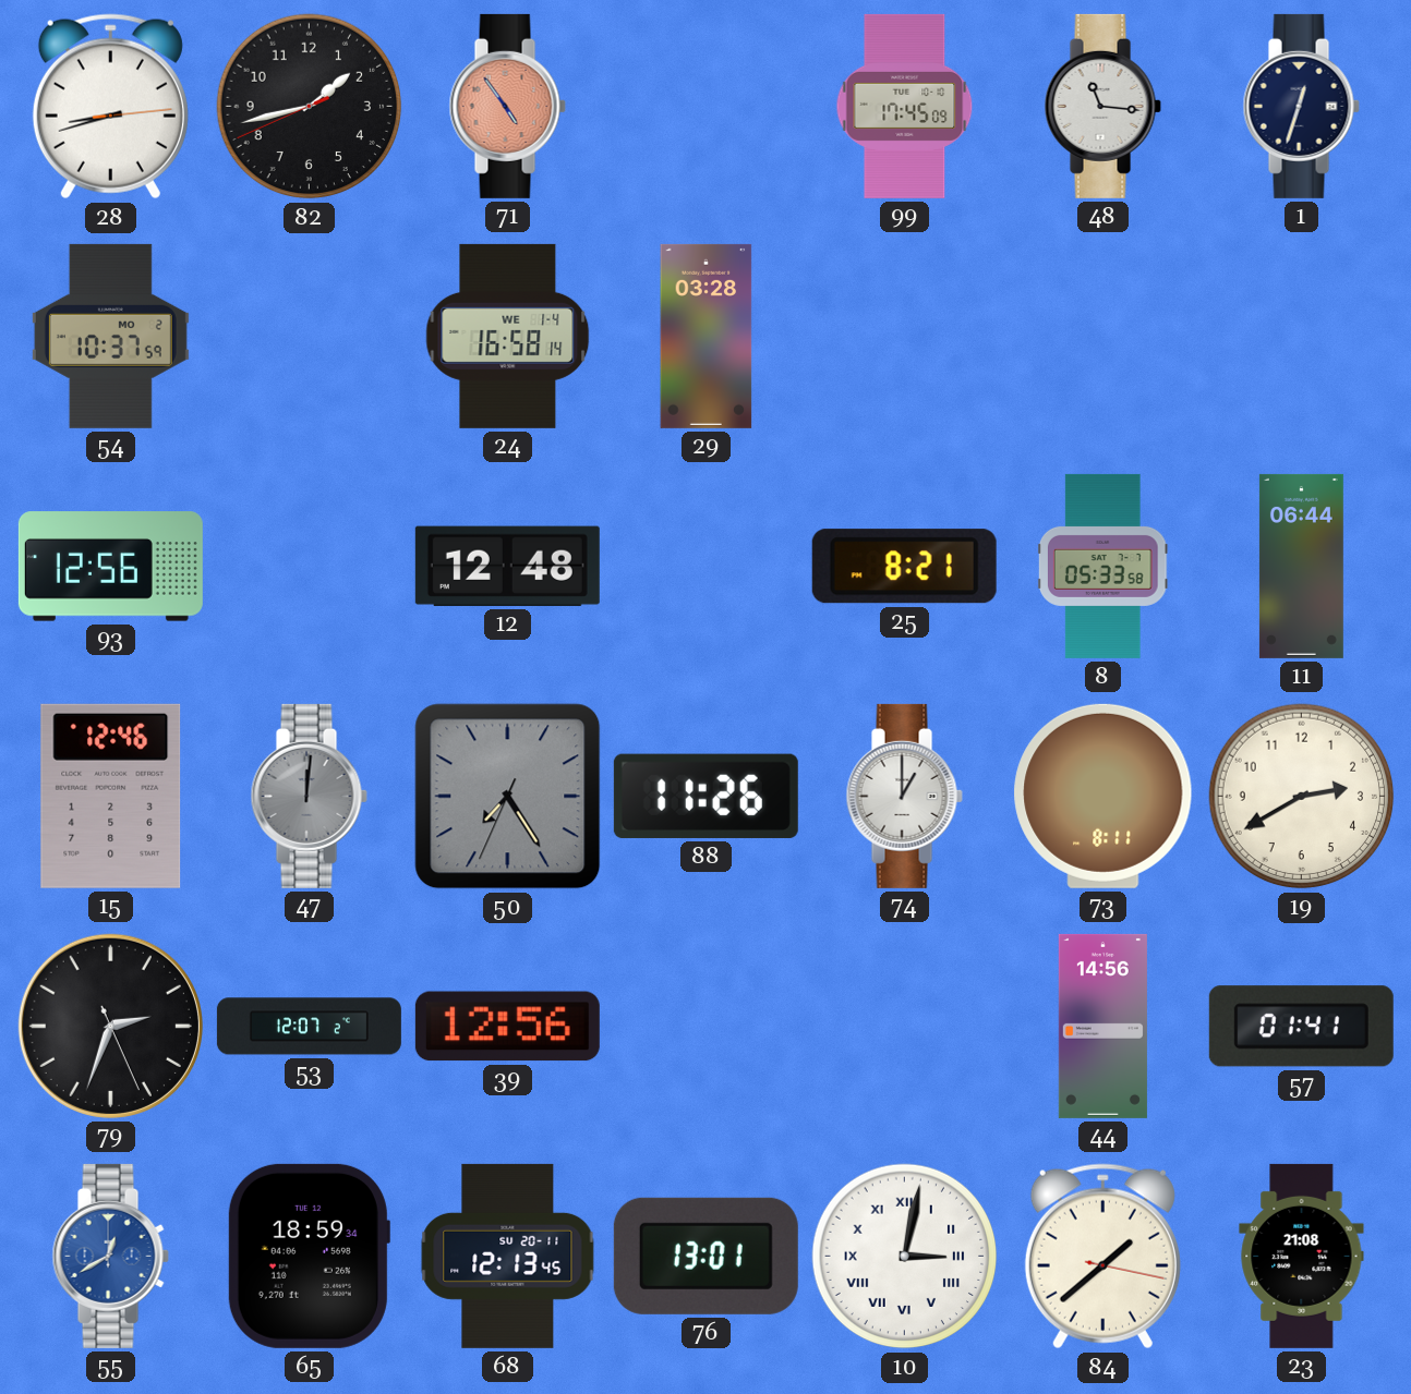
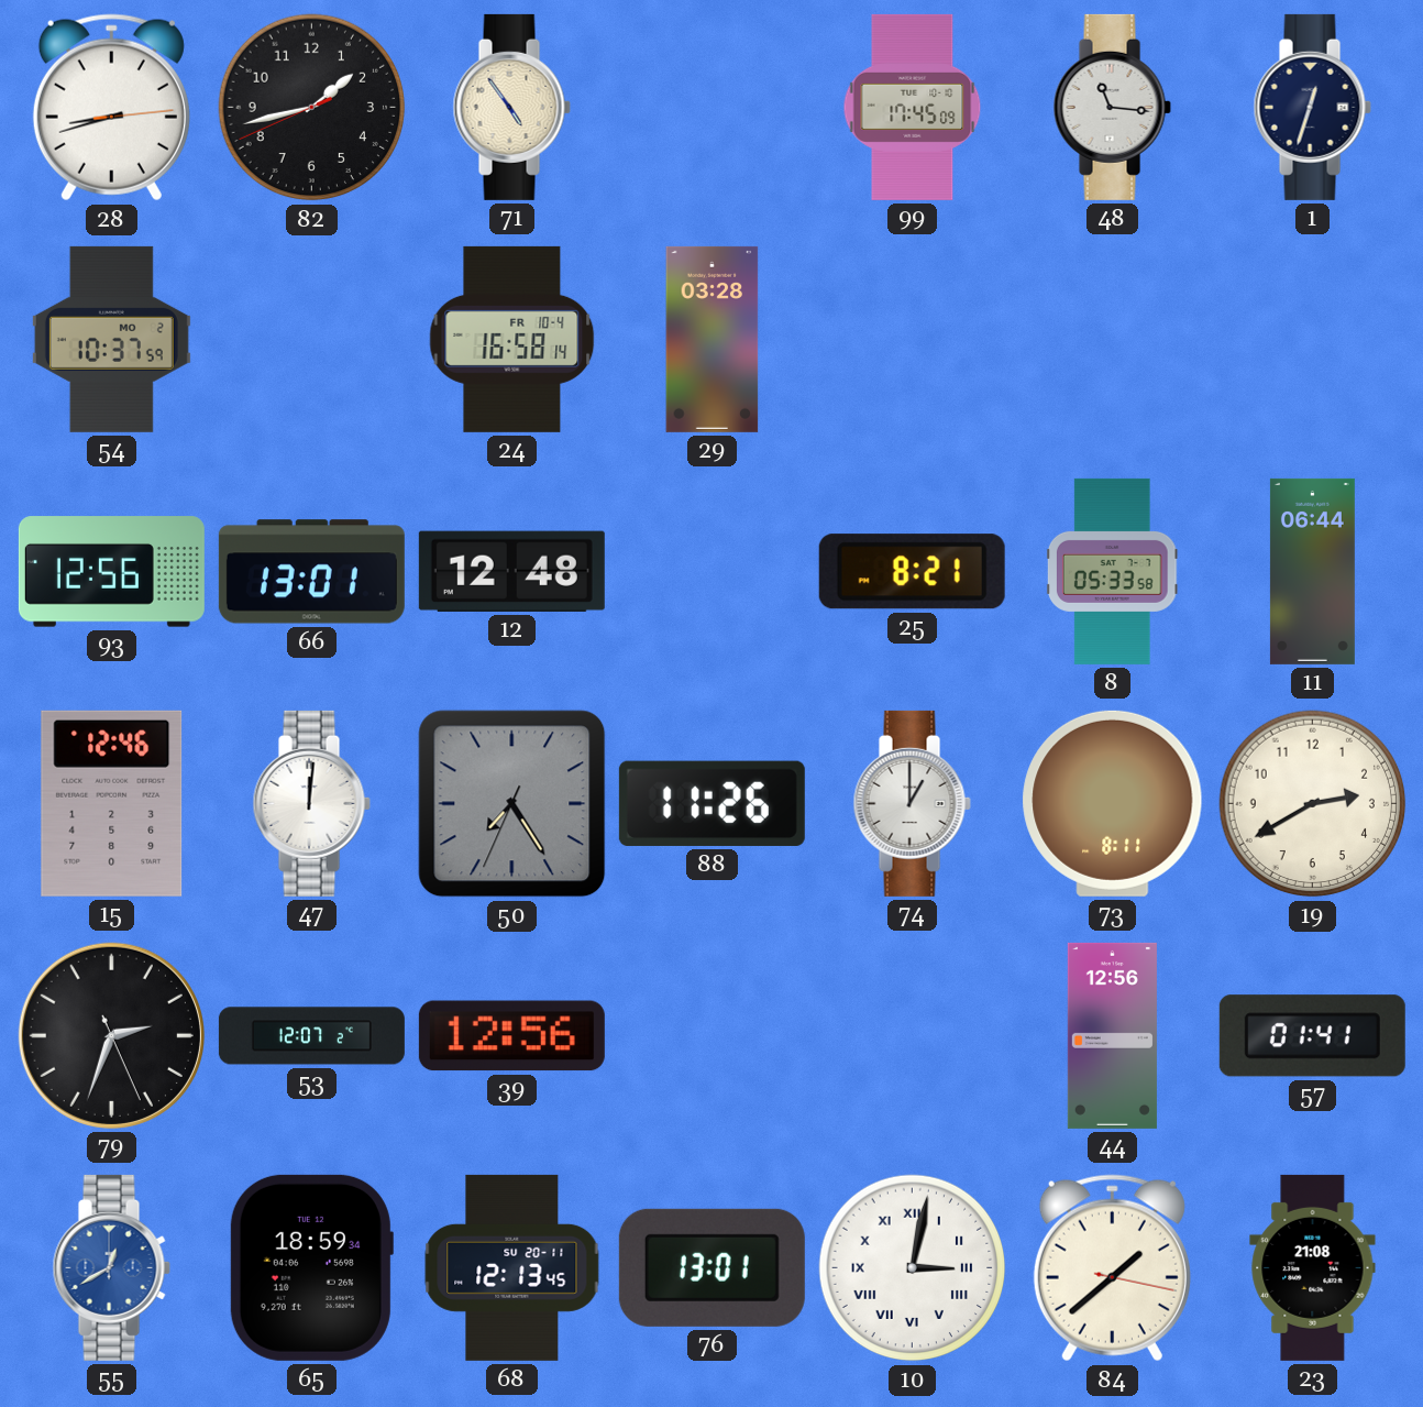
71 dial: salmon -> cream (511, 107)
24 date: WE 1-4 -> FR 10-4 (512, 339)
66: none -> 13:01 (311, 572)
47 dial: grey -> white (311, 803)
44: 14:56 -> 12:56 (1112, 1035)
